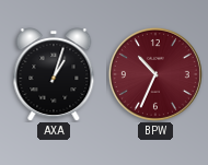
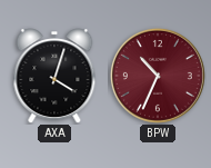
AXA: 1:03 -> 4:03 (54, 76)
